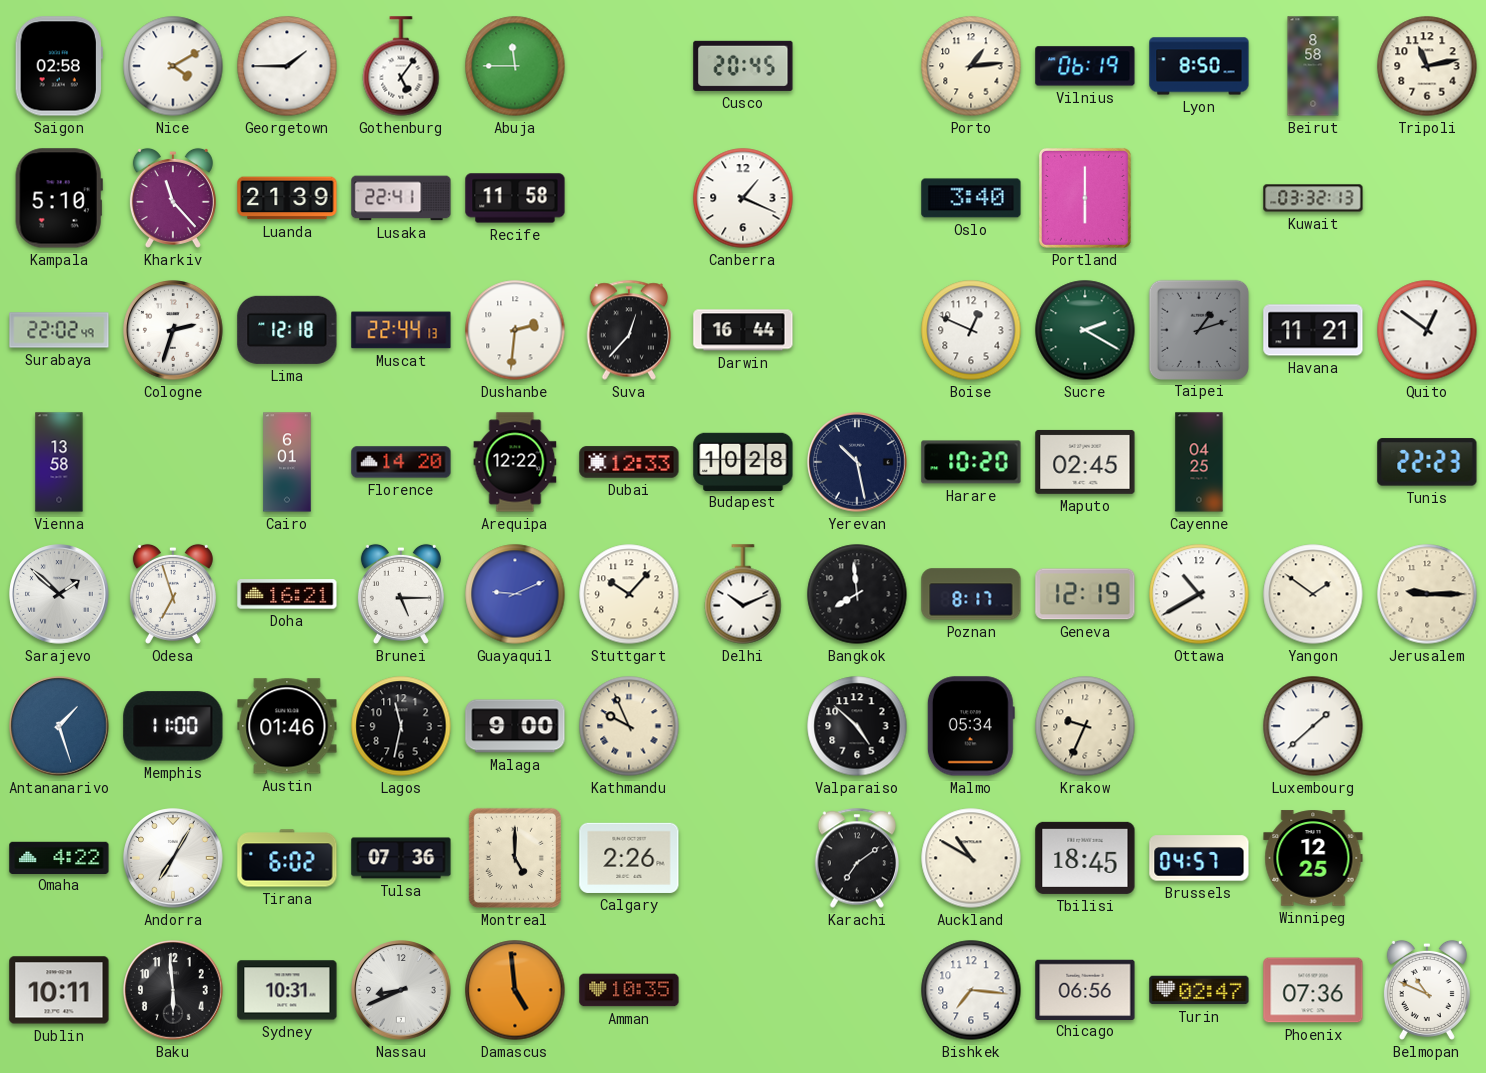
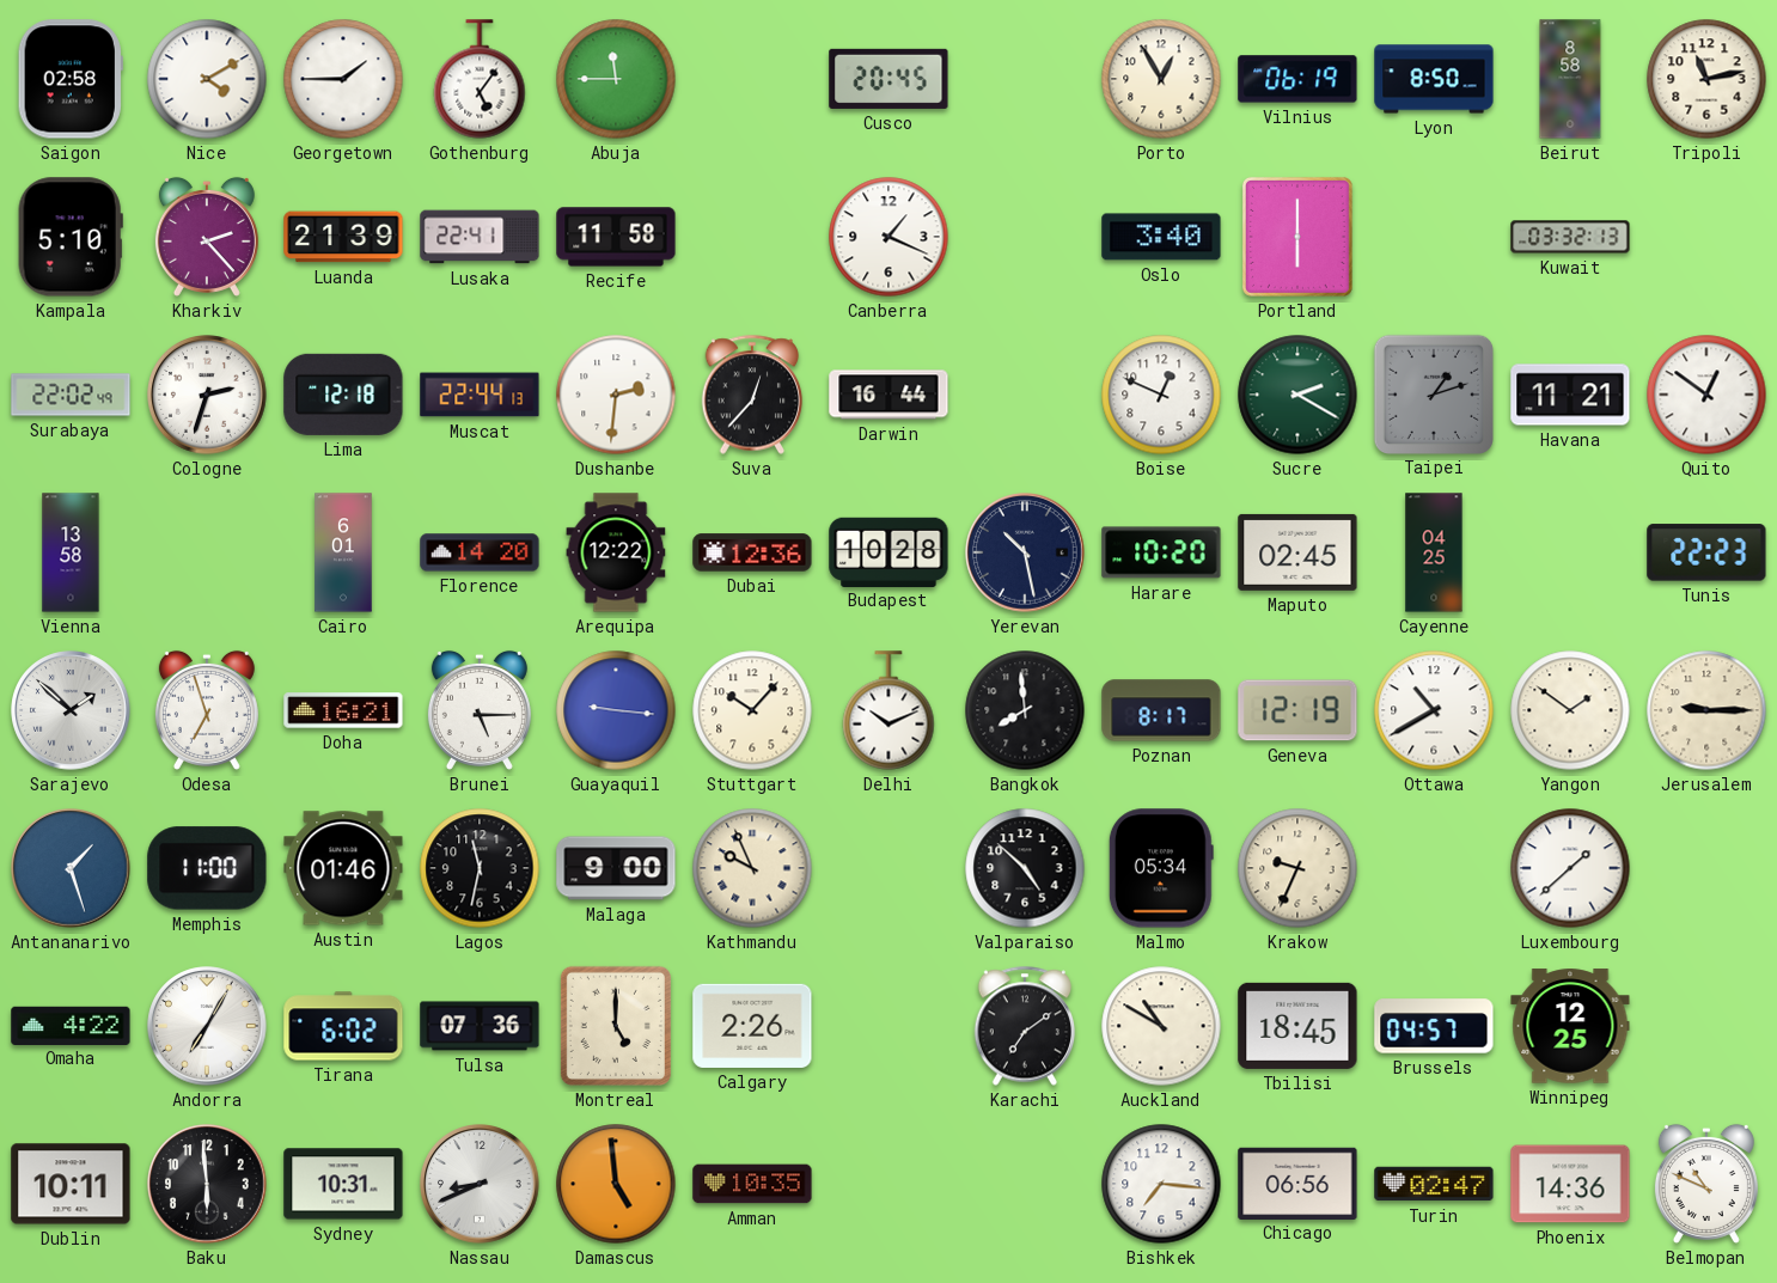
Porto: 1:14 -> 12:55 (1161, 79)
Kharkiv: 11:23 -> 2:23 (207, 237)
Dubai: 12:33 -> 12:36 (752, 552)
Guayaquil: 9:11 -> 9:16 (616, 710)
Phoenix: 07:36 -> 14:36 (1570, 1184)
